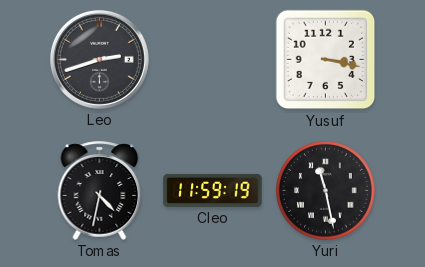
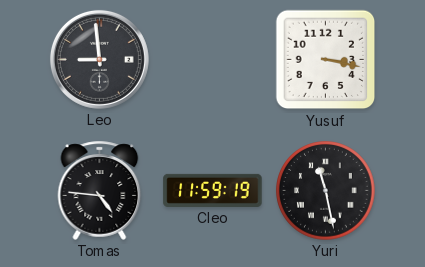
Leo: 2:42 -> 8:59 (99, 59)
Tomas: 4:32 -> 4:46 (100, 190)
